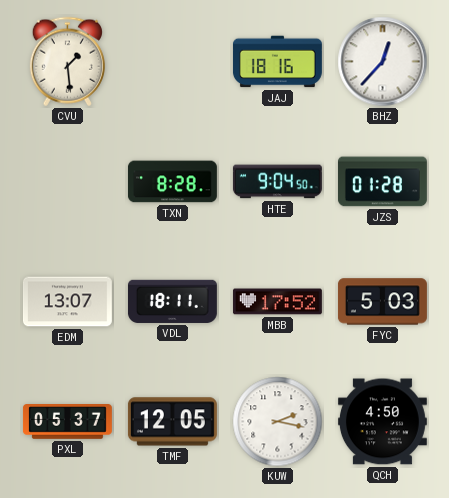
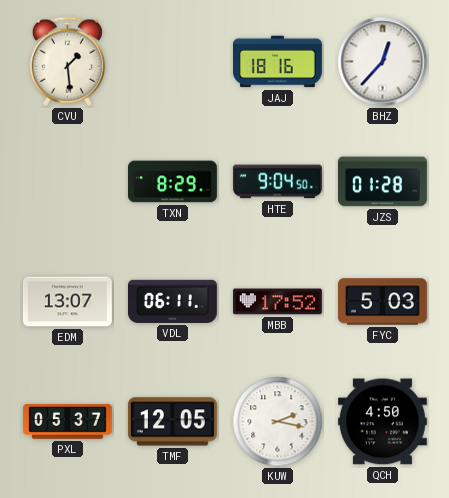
TXN: 8:28 -> 8:29 (172, 182)
VDL: 18:11 -> 06:11 (172, 301)
